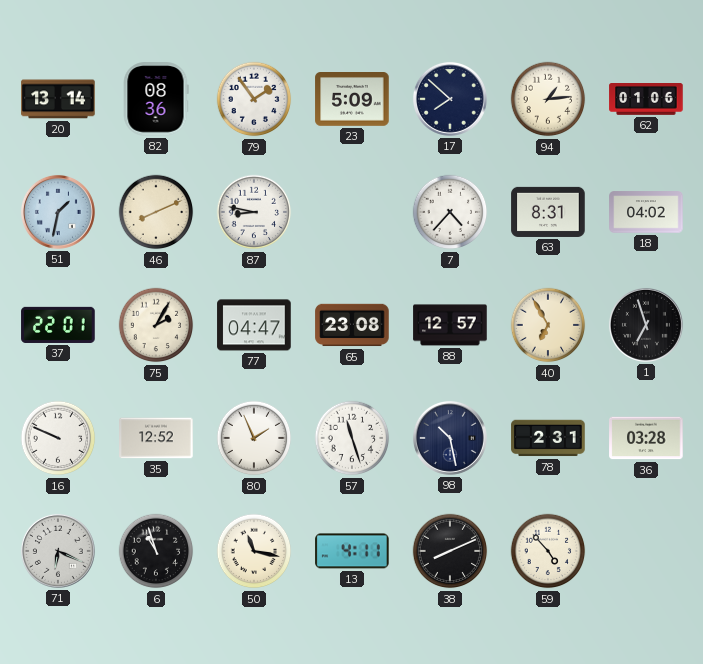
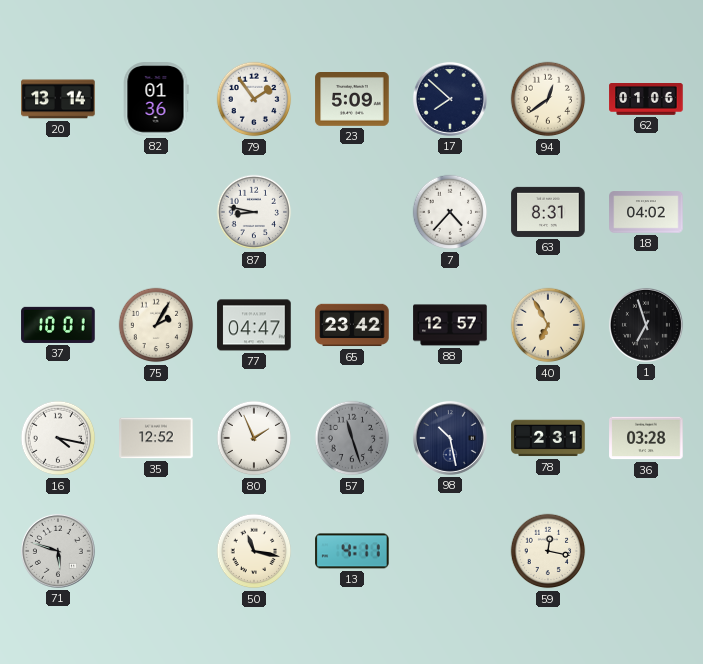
82: 08:36 -> 01:36 (156, 99)
94: 1:14 -> 12:39 (548, 99)
51: 1:32 -> none (58, 212)
46: 8:11 -> none (156, 212)
37: 22:01 -> 10:01 (58, 325)
65: 23:08 -> 23:42 (352, 325)
16: 9:49 -> 4:17 (58, 438)
57 dial: white -> grey (352, 438)
71: 6:19 -> 5:48 (58, 551)
6: 10:57 -> none (156, 551)
38: 8:11 -> none (450, 551)
59: 4:53 -> 12:17 (548, 551)
